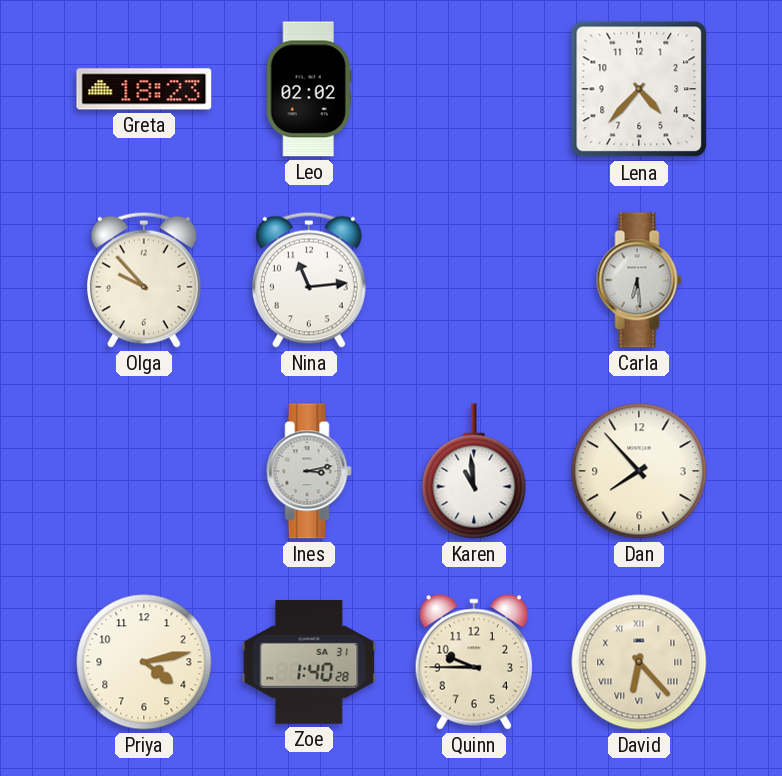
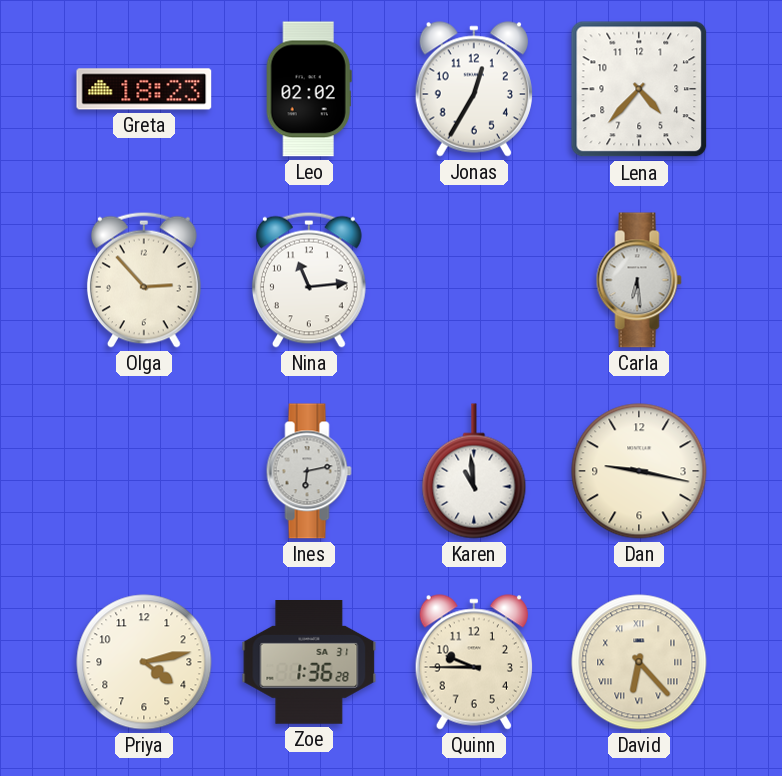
Jonas: none -> 12:35 (474, 89)
Olga: 9:53 -> 2:53 (144, 280)
Ines: 3:13 -> 6:13 (309, 471)
Dan: 7:53 -> 9:17 (639, 471)
Zoe: 1:40 -> 1:36 (309, 663)
